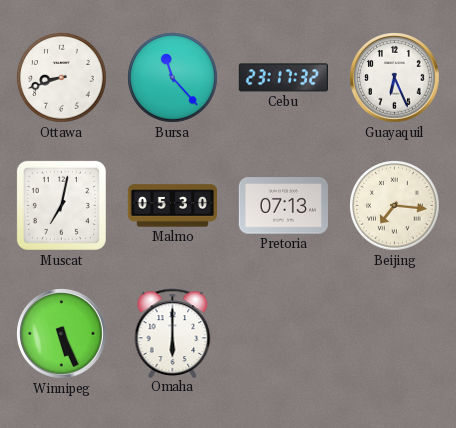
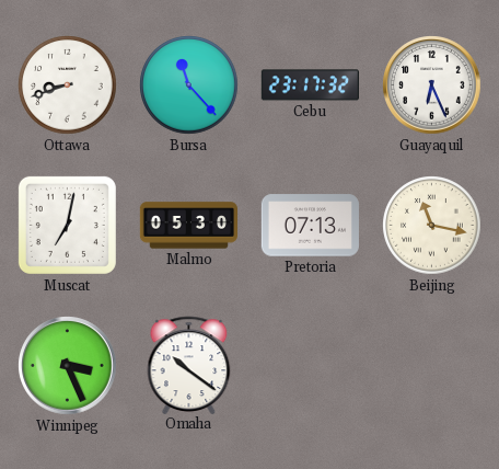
Beijing: 7:16 -> 11:17 (432, 226)
Winnipeg: 5:26 -> 3:26 (68, 366)
Omaha: 6:00 -> 10:21 (189, 365)
